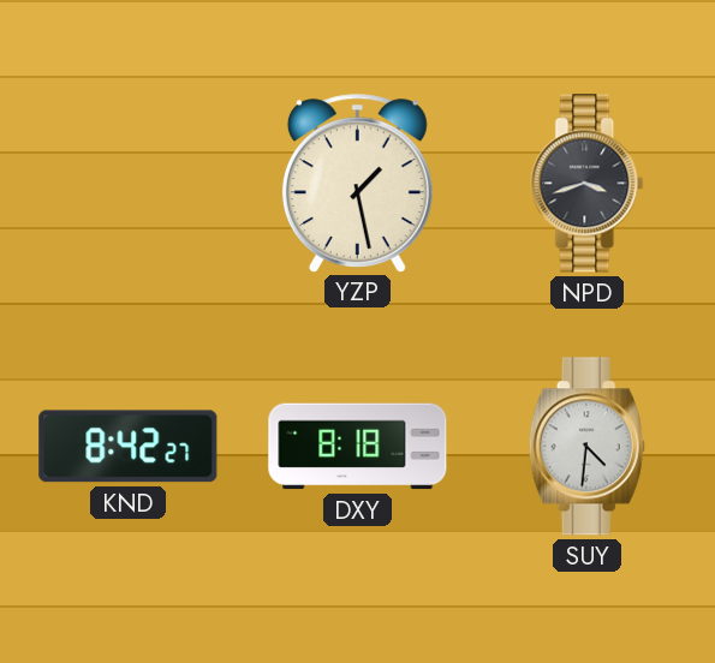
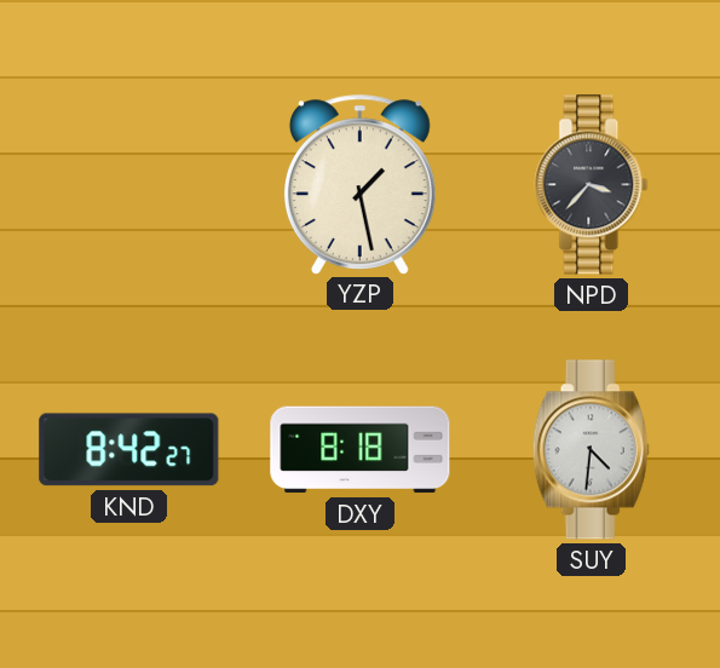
NPD: 3:42 -> 3:37 (592, 185)
